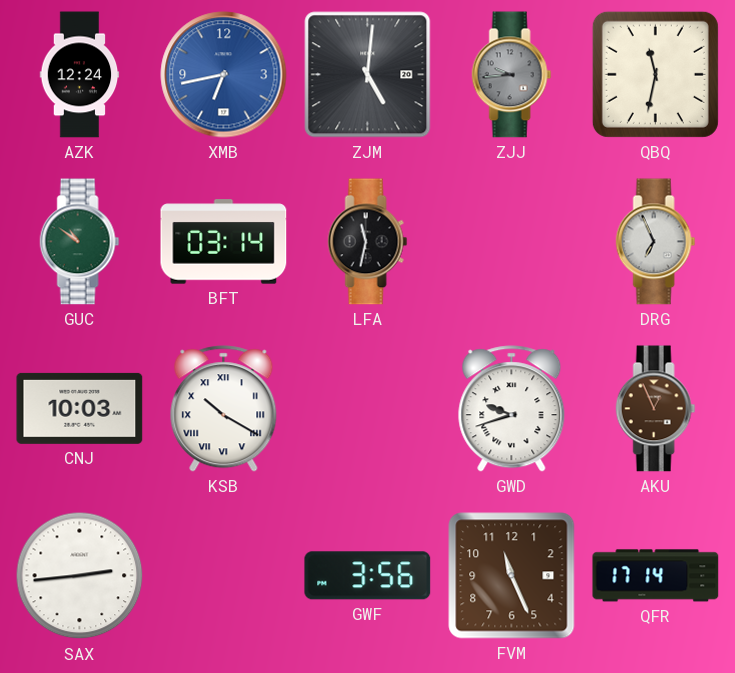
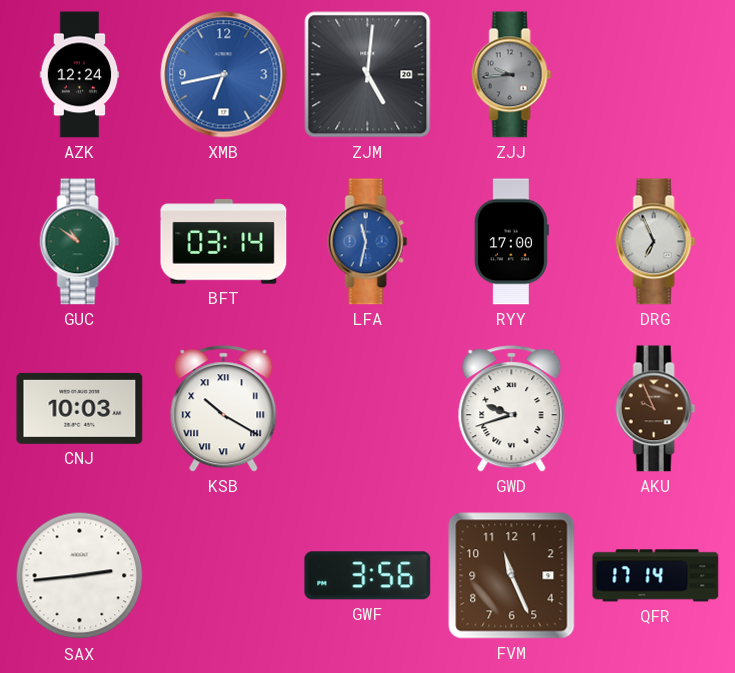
QBQ: 11:32 -> none (655, 74)
LFA dial: black -> blue (368, 242)
RYY: none -> 17:00 (511, 242)
AKU: 12:56 -> 9:56 (656, 409)
